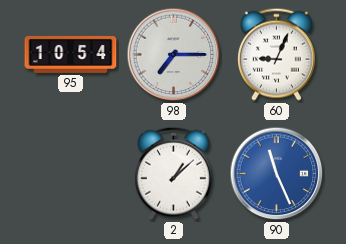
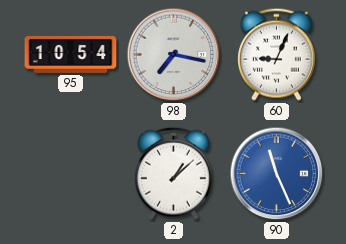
98: 7:15 -> 7:17 (174, 55)
